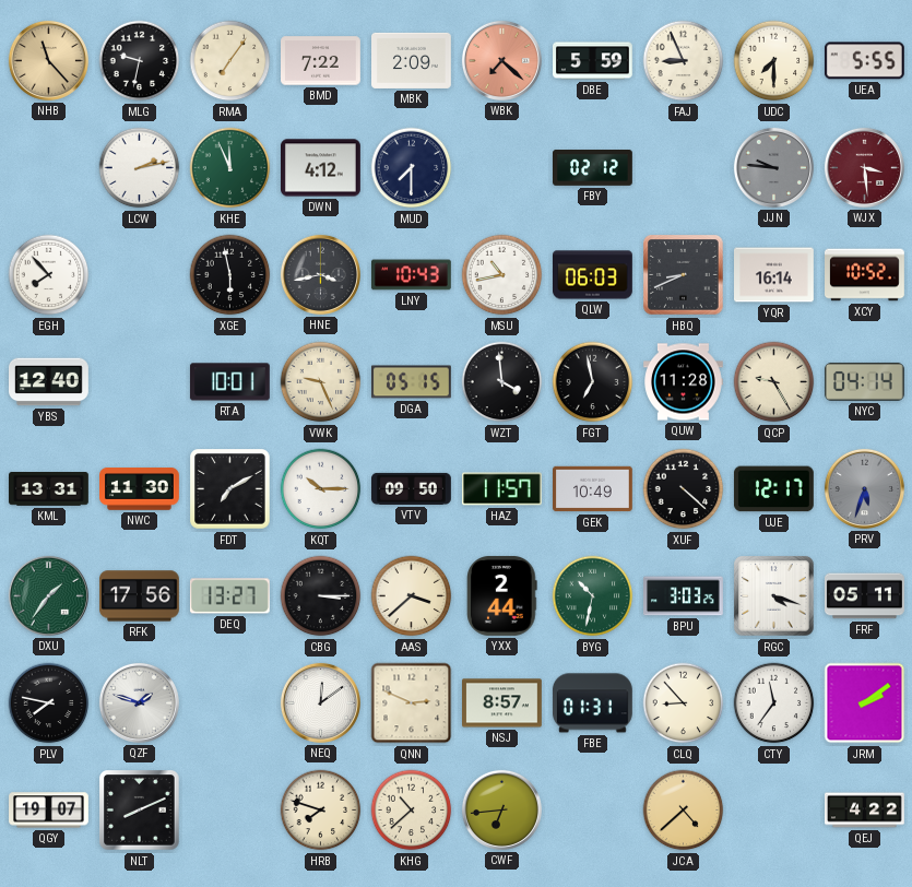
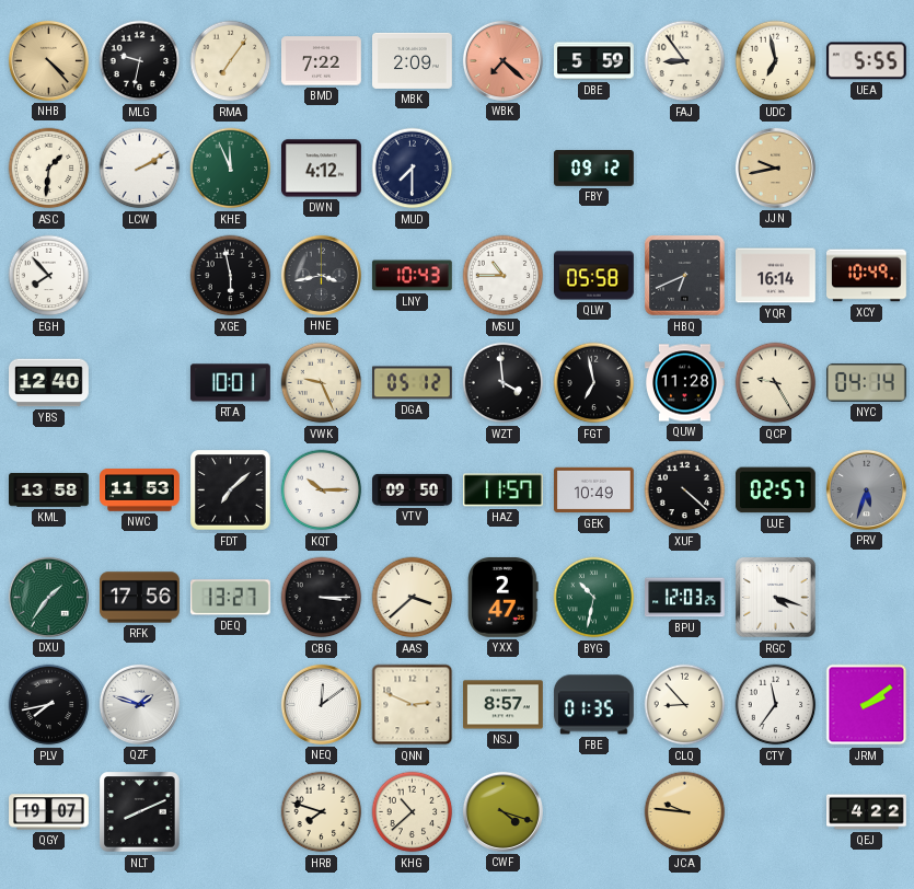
NHB: 11:23 -> 4:23 (48, 60)
FAJ: 8:56 -> 8:54 (685, 61)
UDC: 7:30 -> 6:58 (776, 61)
ASC: none -> 1:31 (49, 169)
LCW: 2:13 -> 2:10 (140, 169)
FBY: 02:12 -> 09:12 (594, 169)
JJN: 9:46 -> 9:43 (775, 168)
JJN dial: grey -> champagne (775, 168)
WJX: 3:29 -> none (864, 167)
MSU: 10:43 -> 10:45 (504, 276)
QLW: 06:03 -> 05:58 (594, 276)
HBQ: 8:41 -> 6:41 (685, 276)
XCY: 10:52 -> 10:49 (867, 276)
DGA: 05:15 -> 05:12 (413, 383)
KML: 13:31 -> 13:58 (49, 490)
NWC: 11:30 -> 11:53 (140, 490)
FDT: 7:10 -> 7:08 (231, 490)
UJE: 12:17 -> 02:57 (775, 490)
YXX: 2:44 -> 2:47 (504, 597)
BPU: 3:03 -> 12:03 (685, 598)
FRF: 05:11 -> none (865, 596)
PLV: 7:47 -> 7:43 (49, 705)
FBE: 01:31 -> 01:35 (593, 705)
CWF: 6:44 -> 4:18 (502, 811)
JCA: 4:38 -> 9:46 (685, 812)
